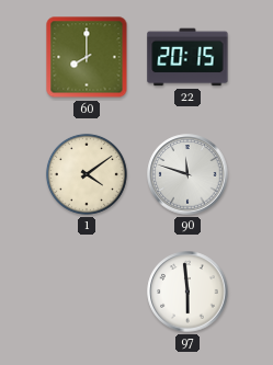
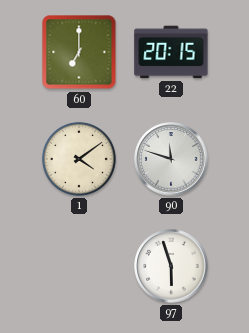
60: 8:00 -> 7:00 (79, 52)
97: 5:59 -> 5:57 (171, 266)
